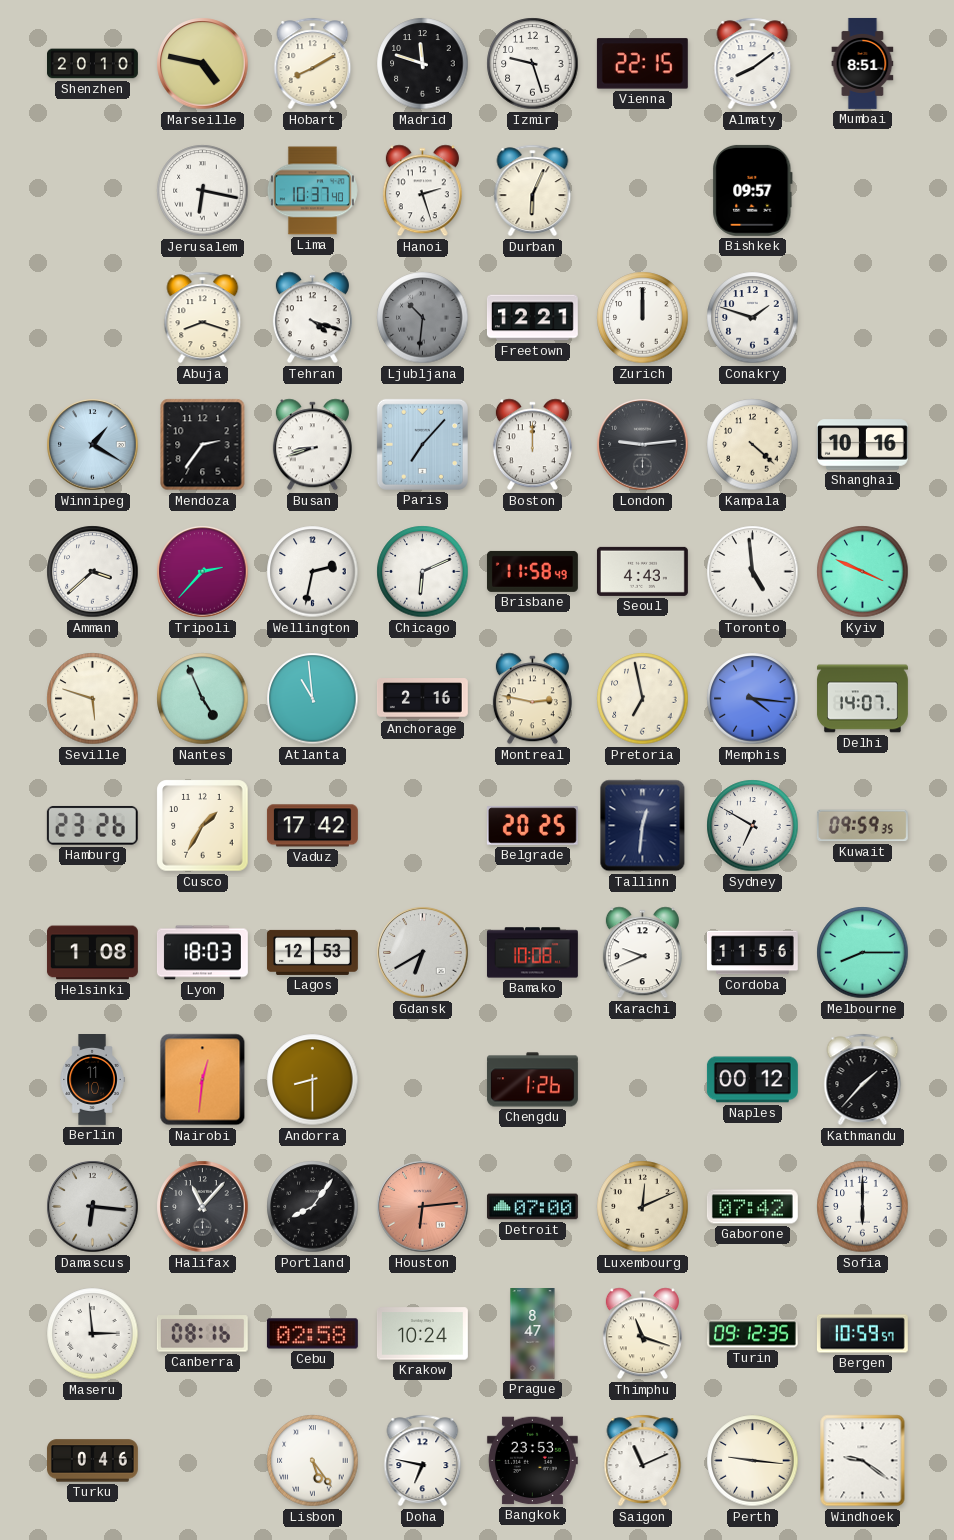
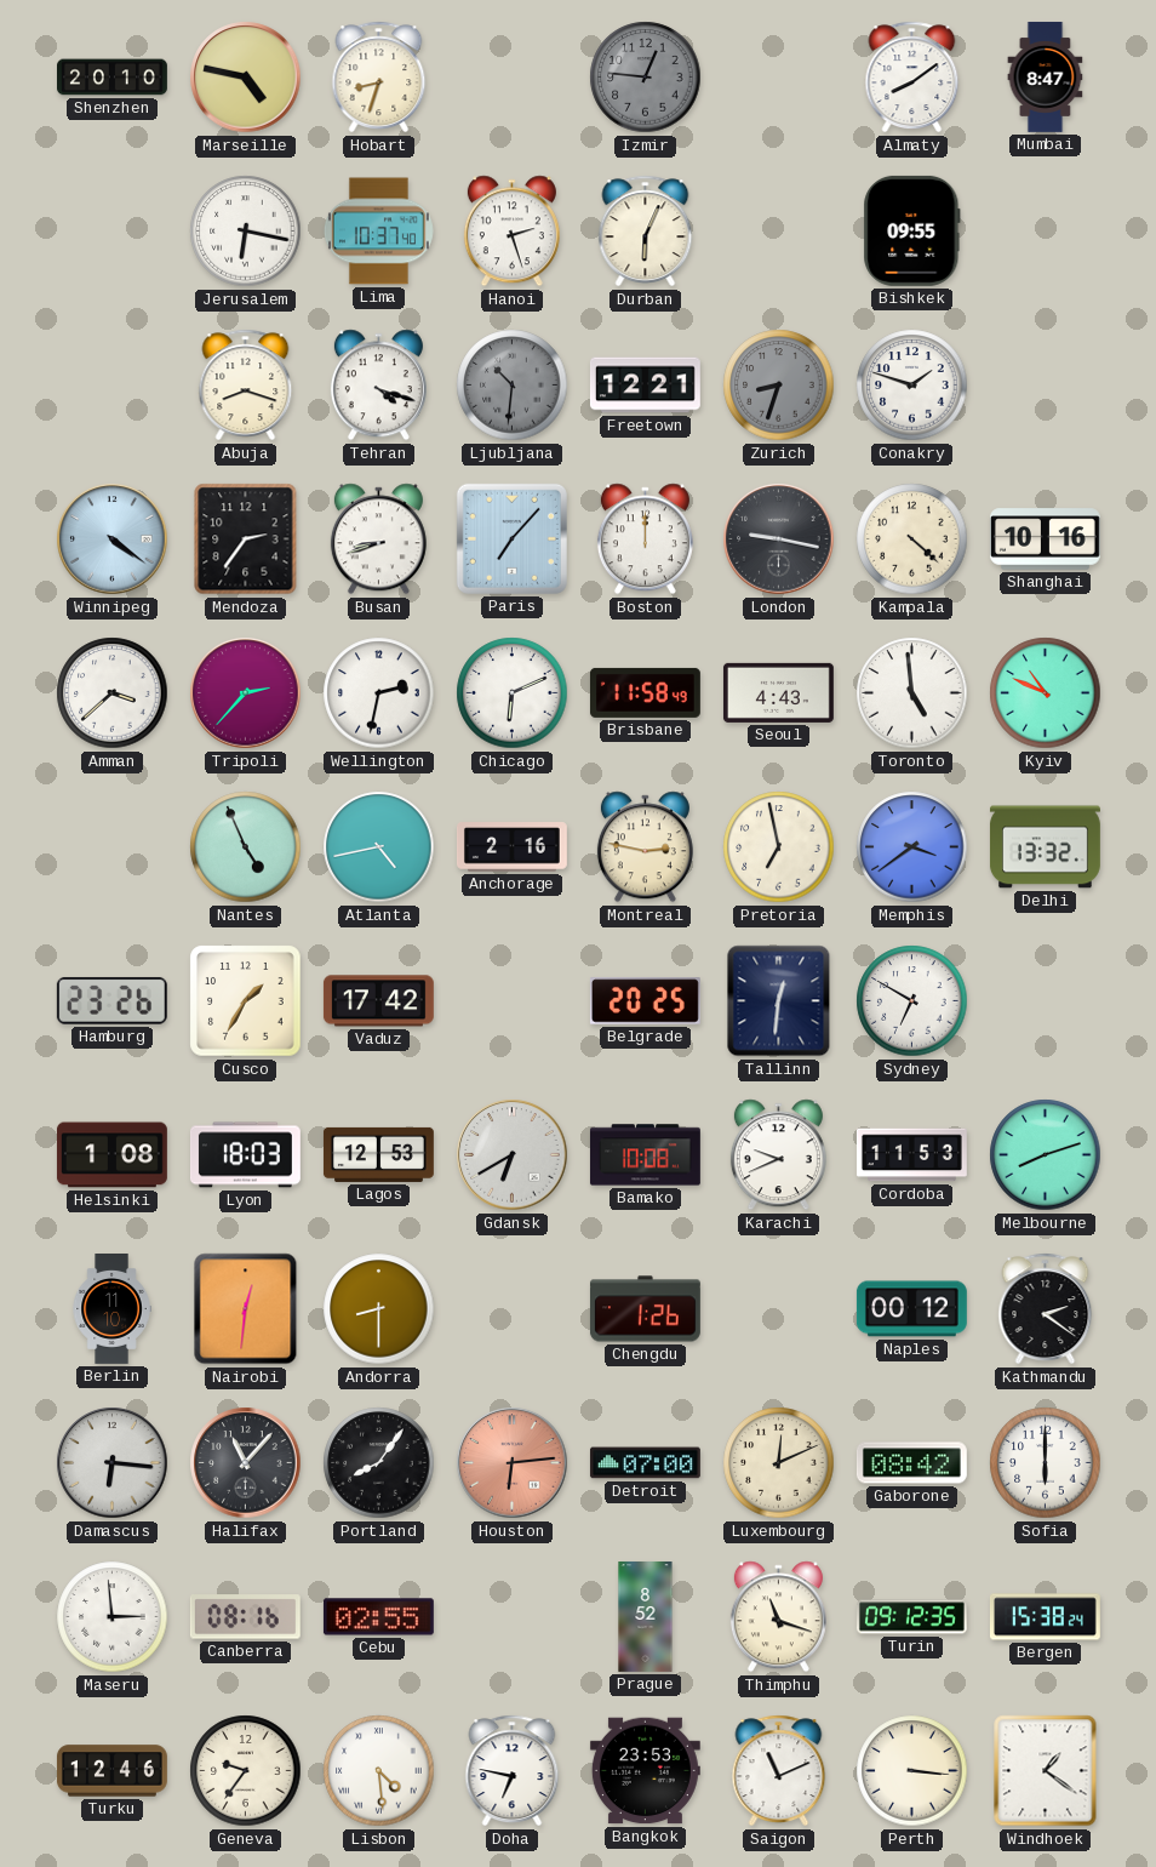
Hobart: 8:10 -> 8:33 (379, 78)
Madrid: 11:48 -> none (423, 64)
Izmir: 9:27 -> 12:46 (646, 78)
Izmir dial: white -> grey (646, 78)
Vienna: 22:15 -> none (642, 64)
Mumbai: 8:51 -> 8:47 (1046, 76)
Bishkek: 09:57 -> 09:55 (912, 230)
Zurich: 12:00 -> 8:33 (779, 386)
Zurich dial: white -> grey (779, 386)
Winnipeg: 1:20 -> 4:21 (113, 539)
London: 9:14 -> 9:17 (779, 539)
Kyiv: 3:49 -> 10:49 (1046, 693)
Seville: 5:48 -> none (93, 699)
Atlanta: 10:59 -> 4:43 (379, 847)
Memphis: 4:16 -> 3:39 (912, 847)
Delhi: 14:07 -> 13:32 (1045, 847)
Kuwait: 09:59 -> none (862, 826)
Cordoba: 11:56 -> 11:53 (911, 1155)
Melbourne: 8:15 -> 8:12 (1046, 1155)
Kathmandu: 1:37 -> 2:21 (1046, 1309)
Gaborone: 07:42 -> 08:42 (911, 1463)
Cebu: 02:58 -> 02:55 (378, 1617)
Krakow: 10:24 -> none (422, 1334)
Prague: 8:47 -> 8:52 (646, 1617)
Bergen: 10:59 -> 15:38 (1045, 1617)
Turku: 0:46 -> 12:46 (111, 1771)
Geneva: none -> 9:36 (246, 1771)
Lisbon: 5:24 -> 4:29 (379, 1771)
Perth: 9:16 -> 3:16 (912, 1771)
Windhoek: 9:21 -> 1:21 (1046, 1771)
